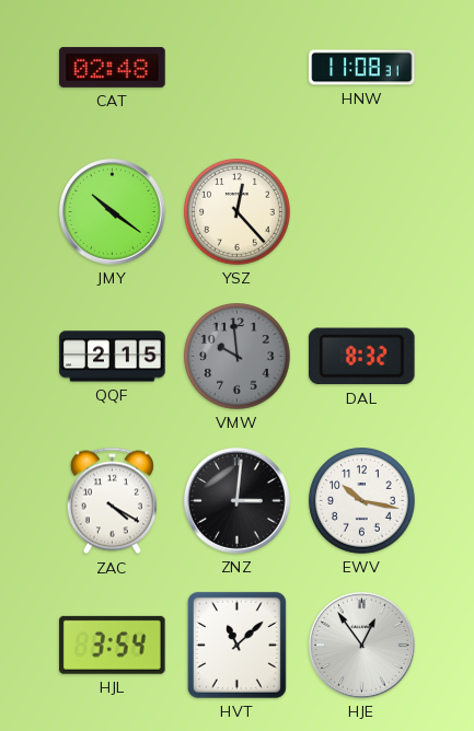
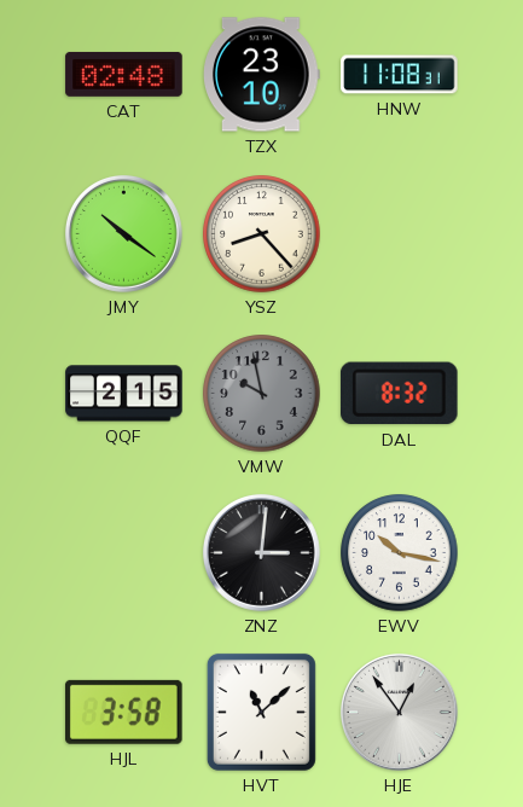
TZX: none -> 23:10 (262, 75)
YSZ: 12:23 -> 8:23 (262, 234)
VMW: 9:59 -> 9:58 (262, 394)
ZAC: 4:20 -> none (112, 501)
HJL: 3:54 -> 3:58 (124, 712)
